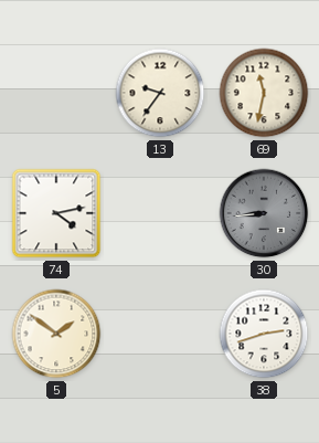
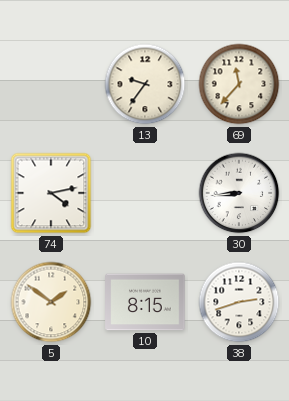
69: 11:32 -> 11:37 (239, 84)
30 dial: grey -> white (239, 193)
10: none -> 8:15 (145, 302)
